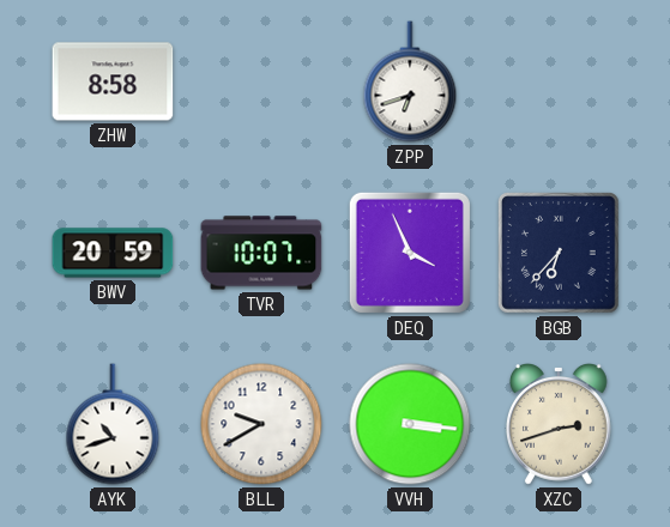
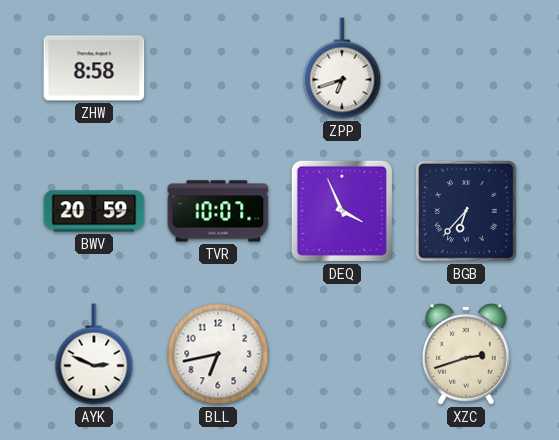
AYK: 10:42 -> 2:49 (94, 354)
BLL: 9:40 -> 6:43 (218, 354)
VVH: 3:16 -> none (410, 424)
